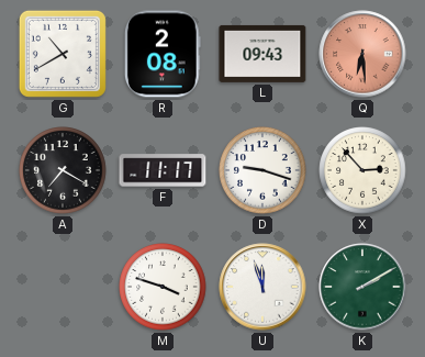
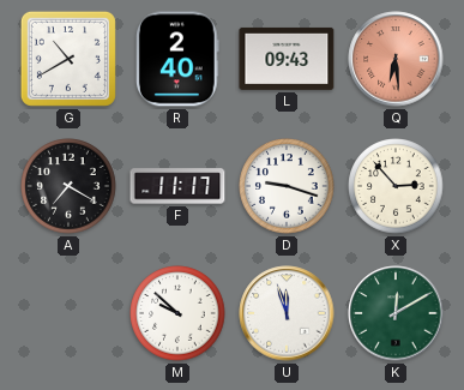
R: 2:08 -> 2:40 (177, 59)
M: 3:48 -> 9:52 (177, 313)
K: 2:10 -> 12:10 (396, 313)
